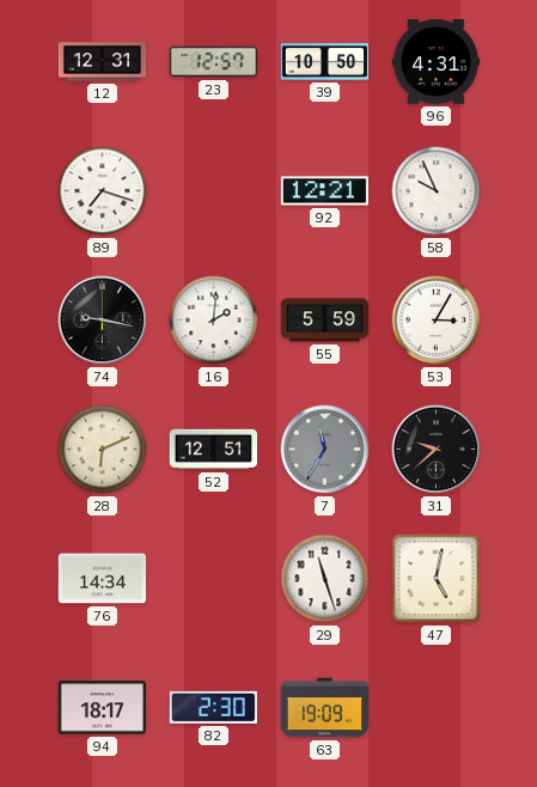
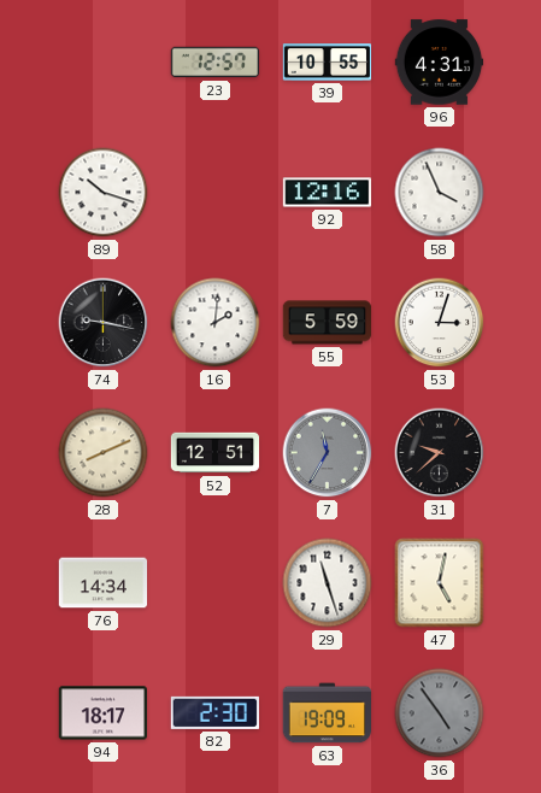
12: 12:31 -> none (103, 62)
39: 10:50 -> 10:55 (328, 63)
89: 7:18 -> 10:18 (104, 193)
92: 12:21 -> 12:16 (328, 193)
58: 9:56 -> 3:56 (440, 193)
53: 3:05 -> 3:03 (440, 323)
28: 6:11 -> 8:11 (104, 453)
36: none -> 4:54 (440, 713)
